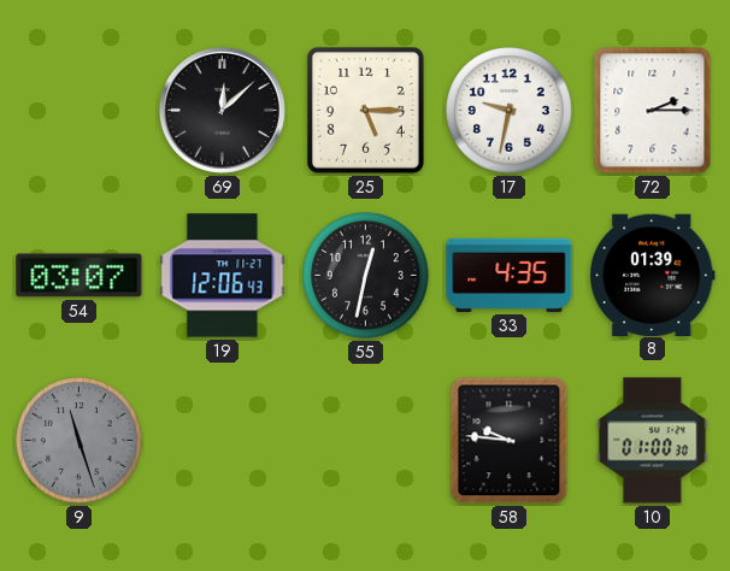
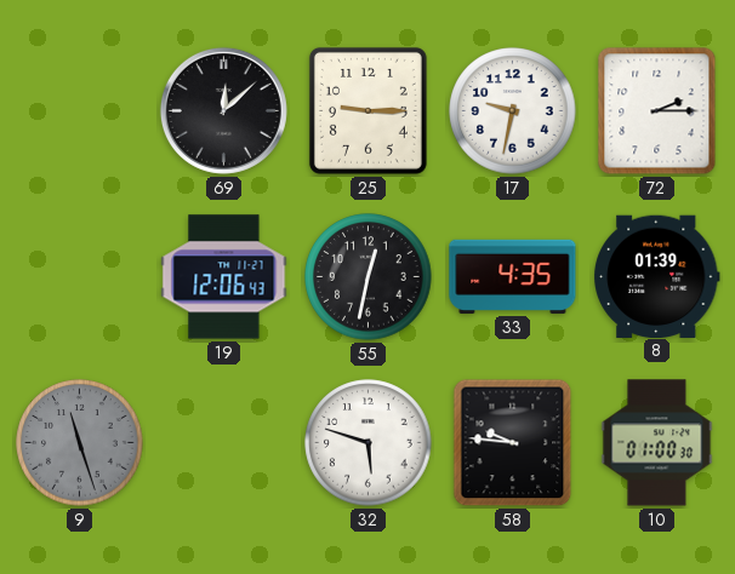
25: 5:15 -> 9:15 (367, 110)
54: 03:07 -> none (80, 276)
32: none -> 5:48 (369, 443)
